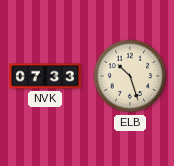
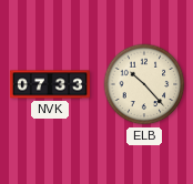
ELB: 10:27 -> 10:23 (144, 84)
